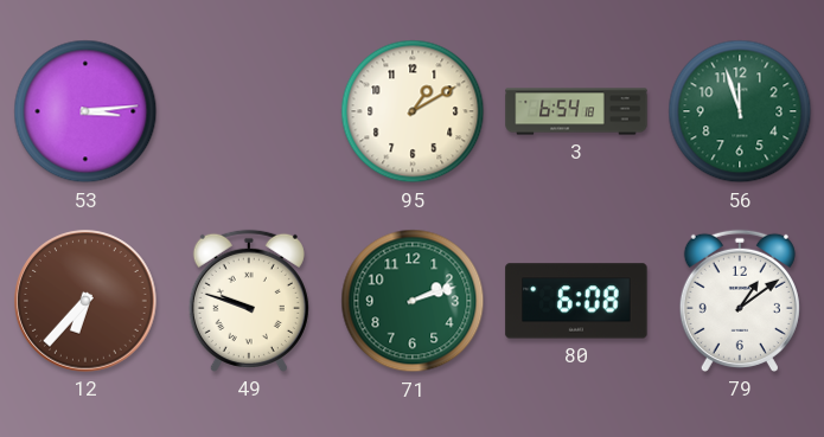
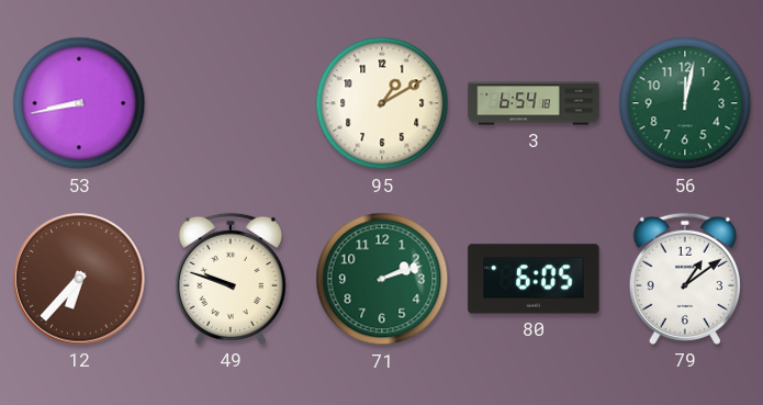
53: 3:14 -> 8:43 (79, 103)
56: 11:57 -> 12:02 (685, 103)
80: 6:08 -> 6:05 (534, 279)
